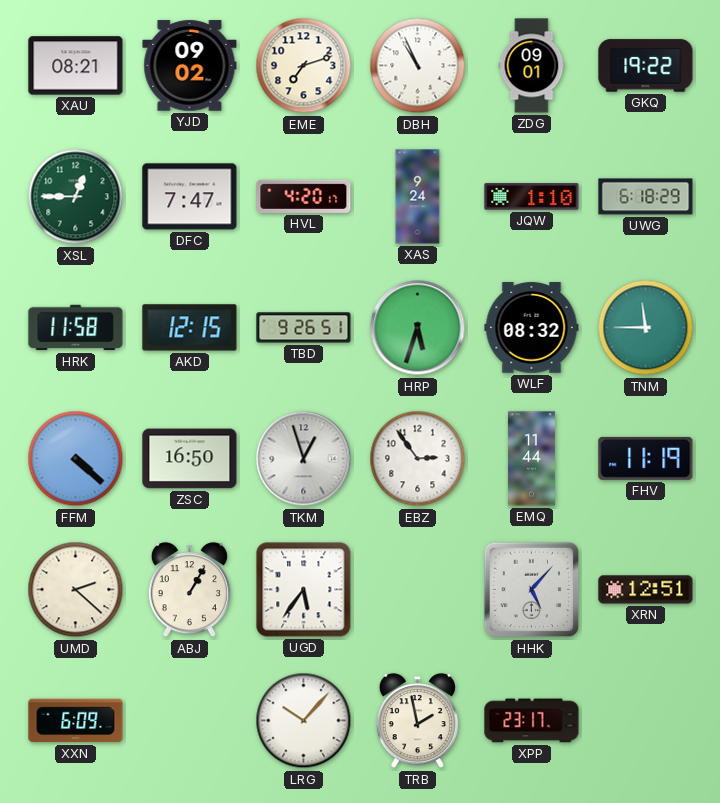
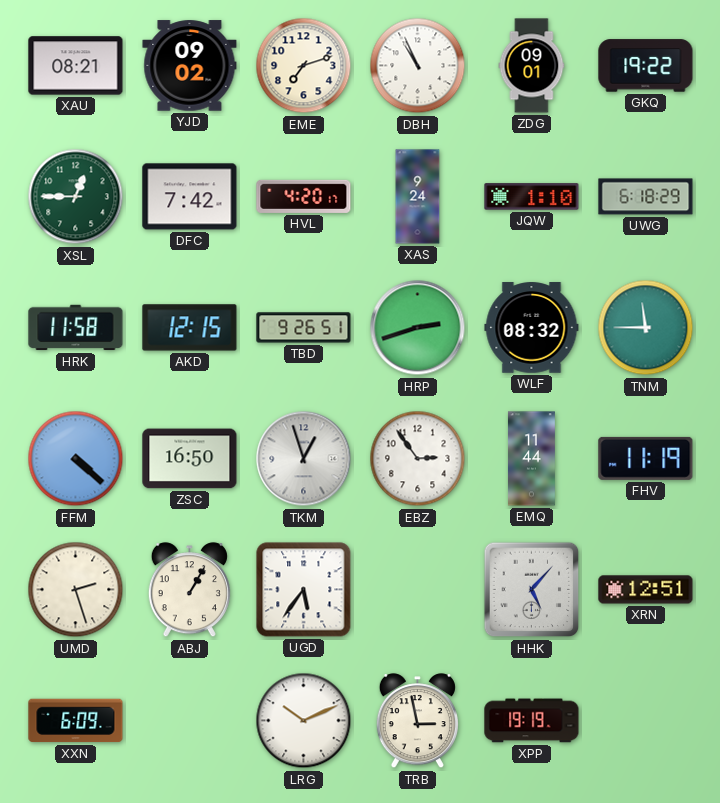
DFC: 7:47 -> 7:42 (190, 197)
HRP: 5:33 -> 2:42 (418, 328)
UMD: 2:22 -> 2:27 (76, 590)
LRG: 10:07 -> 10:11 (304, 721)
TRB: 1:58 -> 2:58 (417, 721)
XPP: 23:17 -> 19:19 (532, 721)
